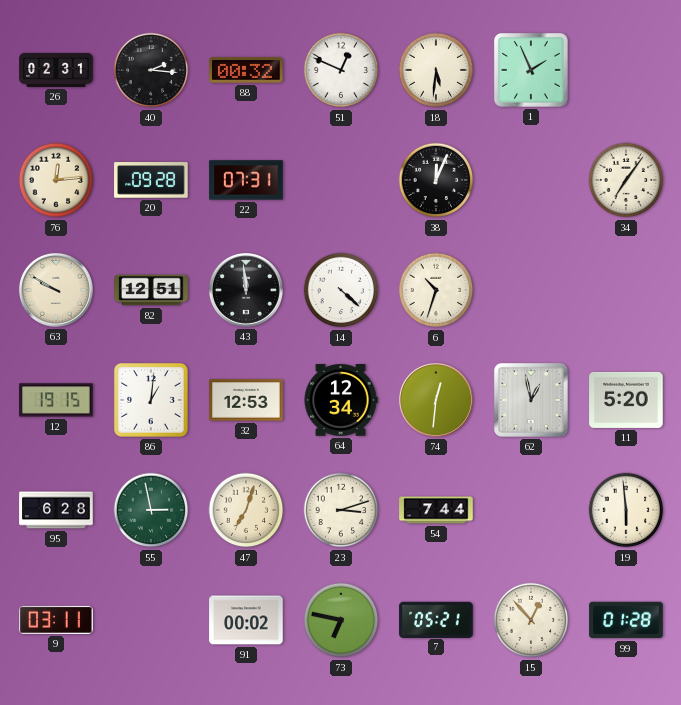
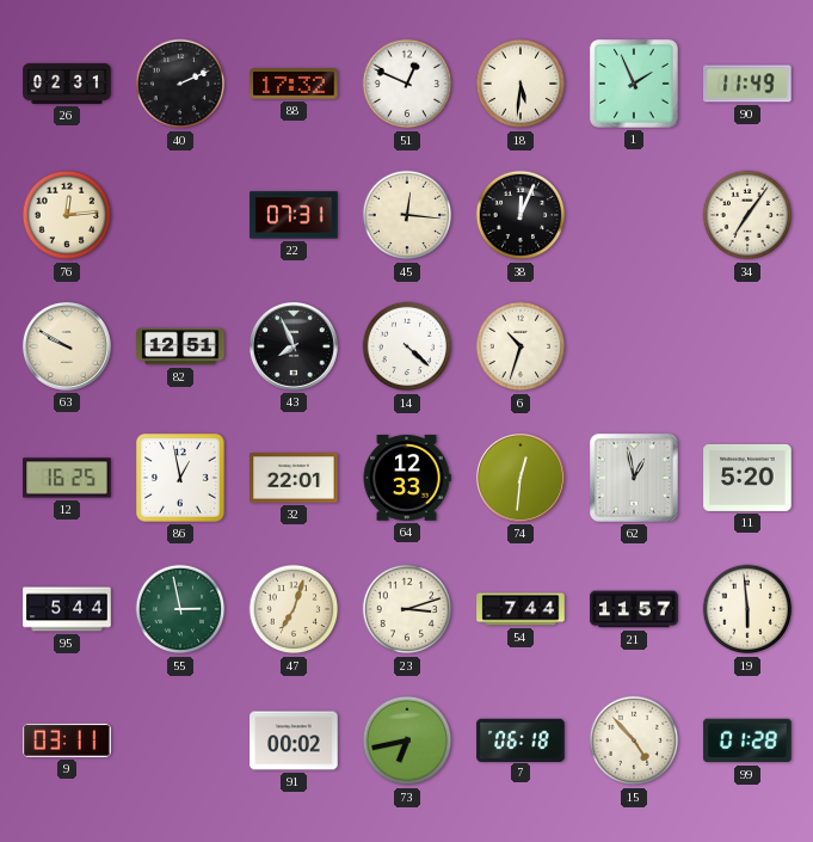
40: 2:16 -> 2:11 (180, 84)
88: 00:32 -> 17:32 (294, 84)
90: none -> 11:49 (747, 84)
20: 09:28 -> none (151, 180)
45: none -> 12:16 (407, 215)
43: 11:59 -> 7:56 (294, 346)
12: 19:15 -> 16:25 (67, 478)
86: 1:01 -> 12:58 (181, 479)
32: 12:53 -> 22:01 (294, 478)
64: 12:34 -> 12:33 (407, 478)
95: 6:28 -> 5:44 (67, 609)
21: none -> 11:57 (634, 609)
73: 6:47 -> 6:43 (407, 740)
7: 05:21 -> 06:18 (521, 739)
15: 12:53 -> 4:53 (634, 740)
